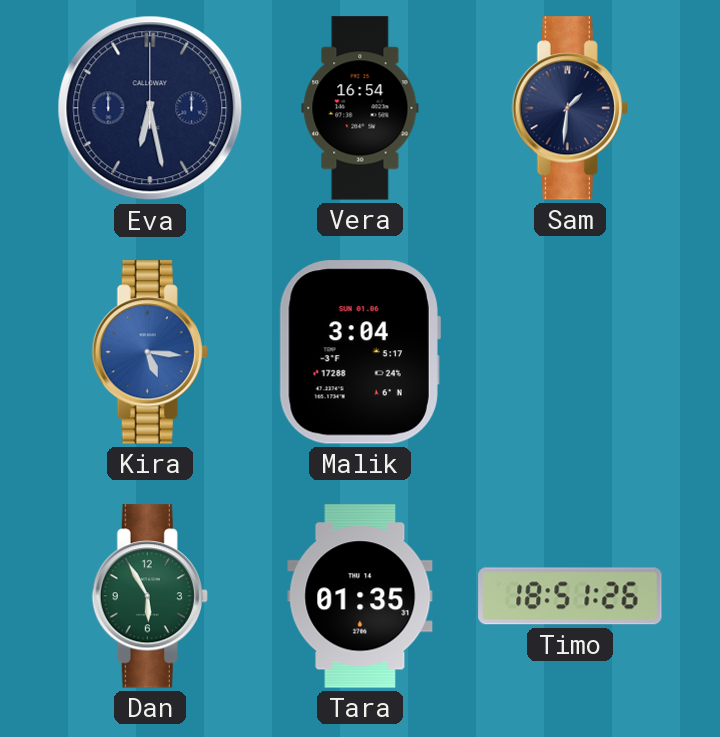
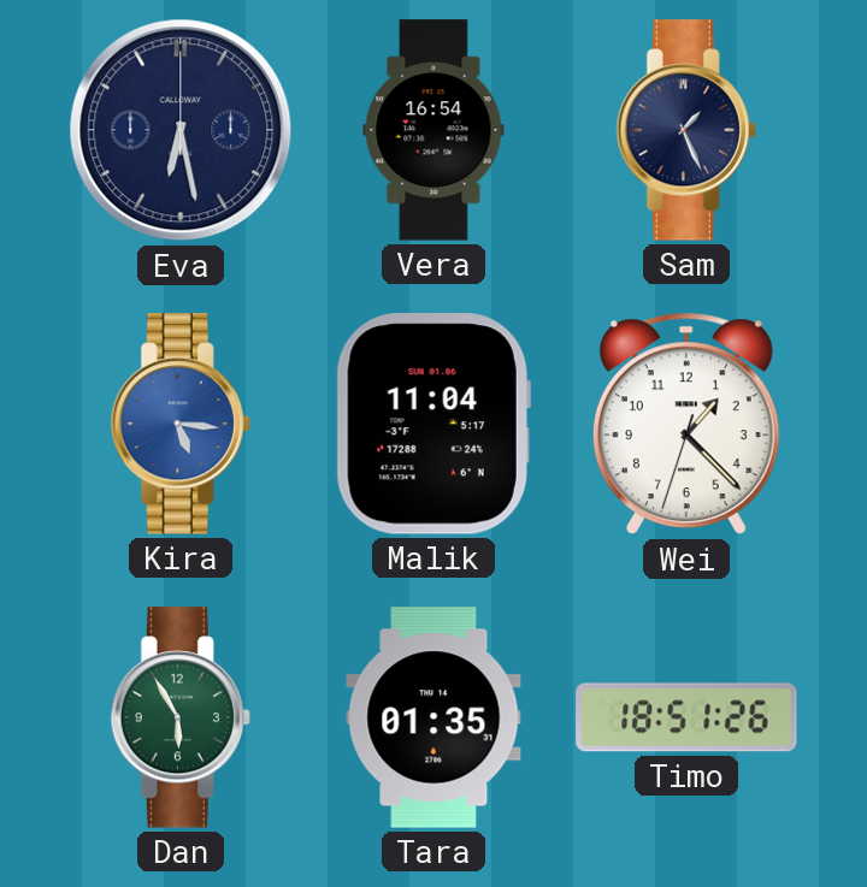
Sam: 1:31 -> 1:26 (686, 130)
Malik: 3:04 -> 11:04 (433, 424)
Wei: none -> 1:22 (686, 424)
